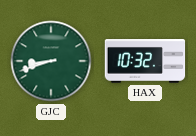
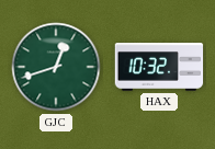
GJC: 8:42 -> 12:42 (56, 67)
